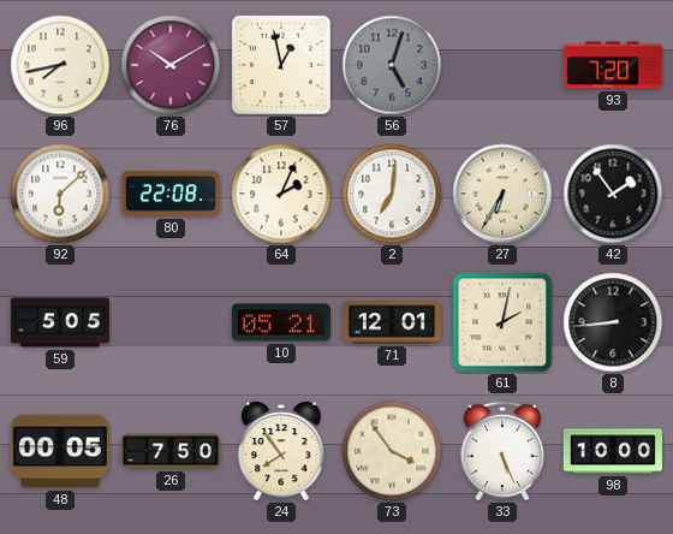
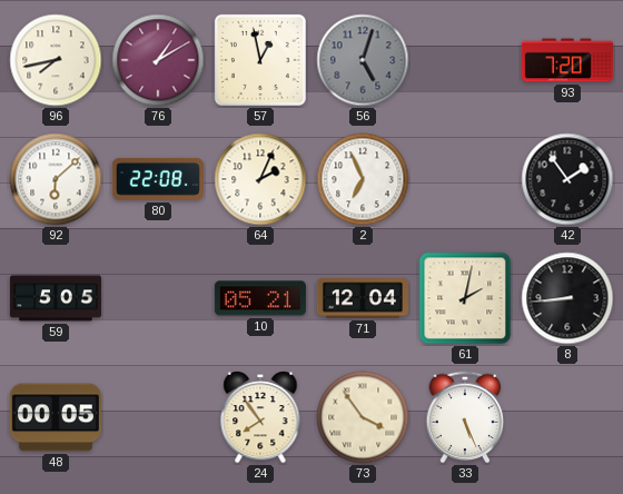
76: 10:10 -> 1:10 (158, 60)
2: 7:01 -> 6:56 (363, 179)
27: 6:35 -> none (502, 194)
71: 12:01 -> 12:04 (363, 298)
26: 7:50 -> none (171, 451)
98: 10:00 -> none (613, 451)
